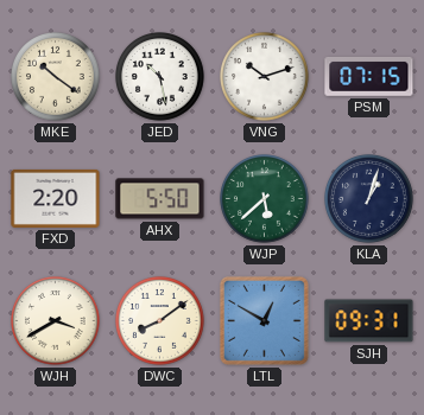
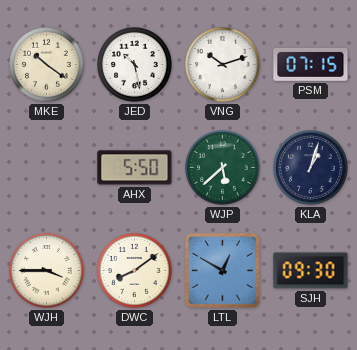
FXD: 2:20 -> none (56, 198)
WJH: 3:40 -> 3:45 (47, 271)
SJH: 09:31 -> 09:30 (311, 271)
